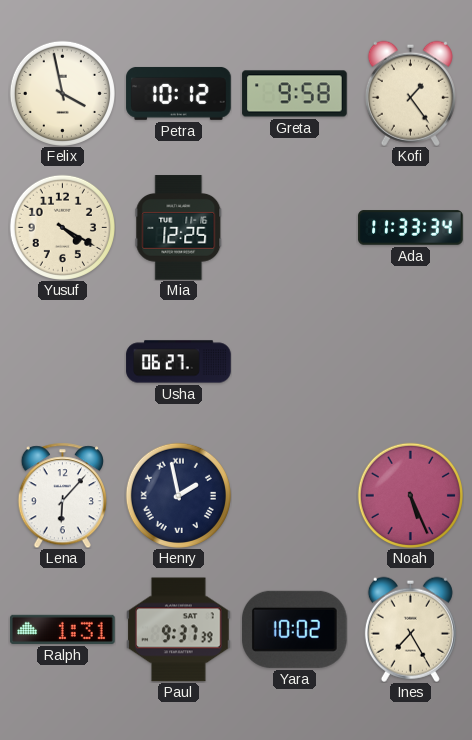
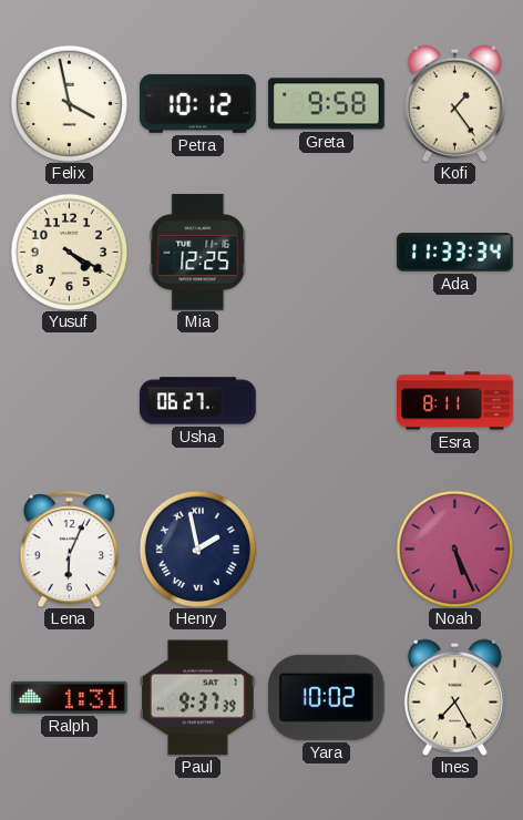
Esra: none -> 8:11 (455, 401)
Lena: 6:07 -> 6:04 (69, 549)
